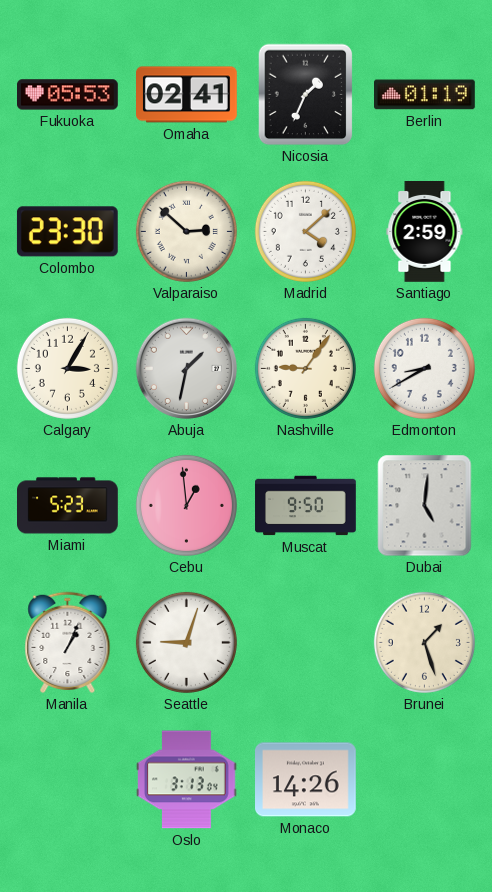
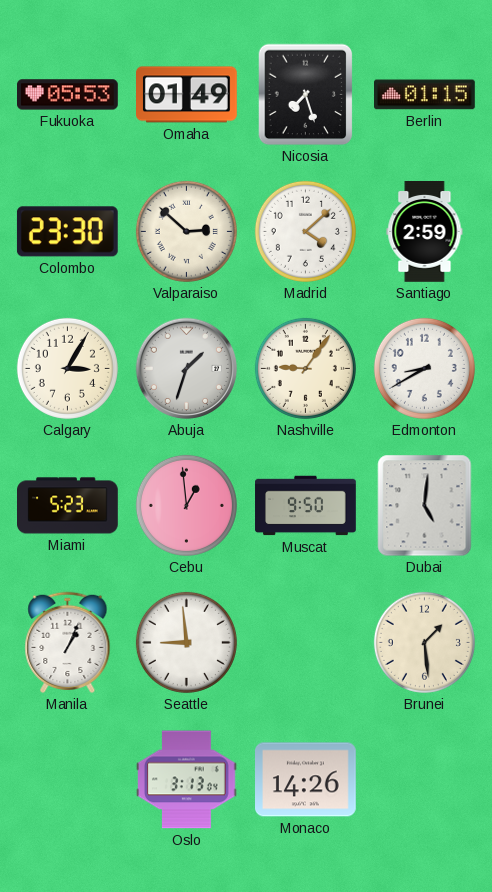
Omaha: 02:41 -> 01:49 (187, 95)
Nicosia: 1:34 -> 7:27 (306, 95)
Berlin: 01:19 -> 01:15 (425, 95)
Abuja: 1:32 -> 1:33 (187, 369)
Seattle: 9:03 -> 8:59 (186, 642)
Brunei: 1:27 -> 1:29 (424, 642)
